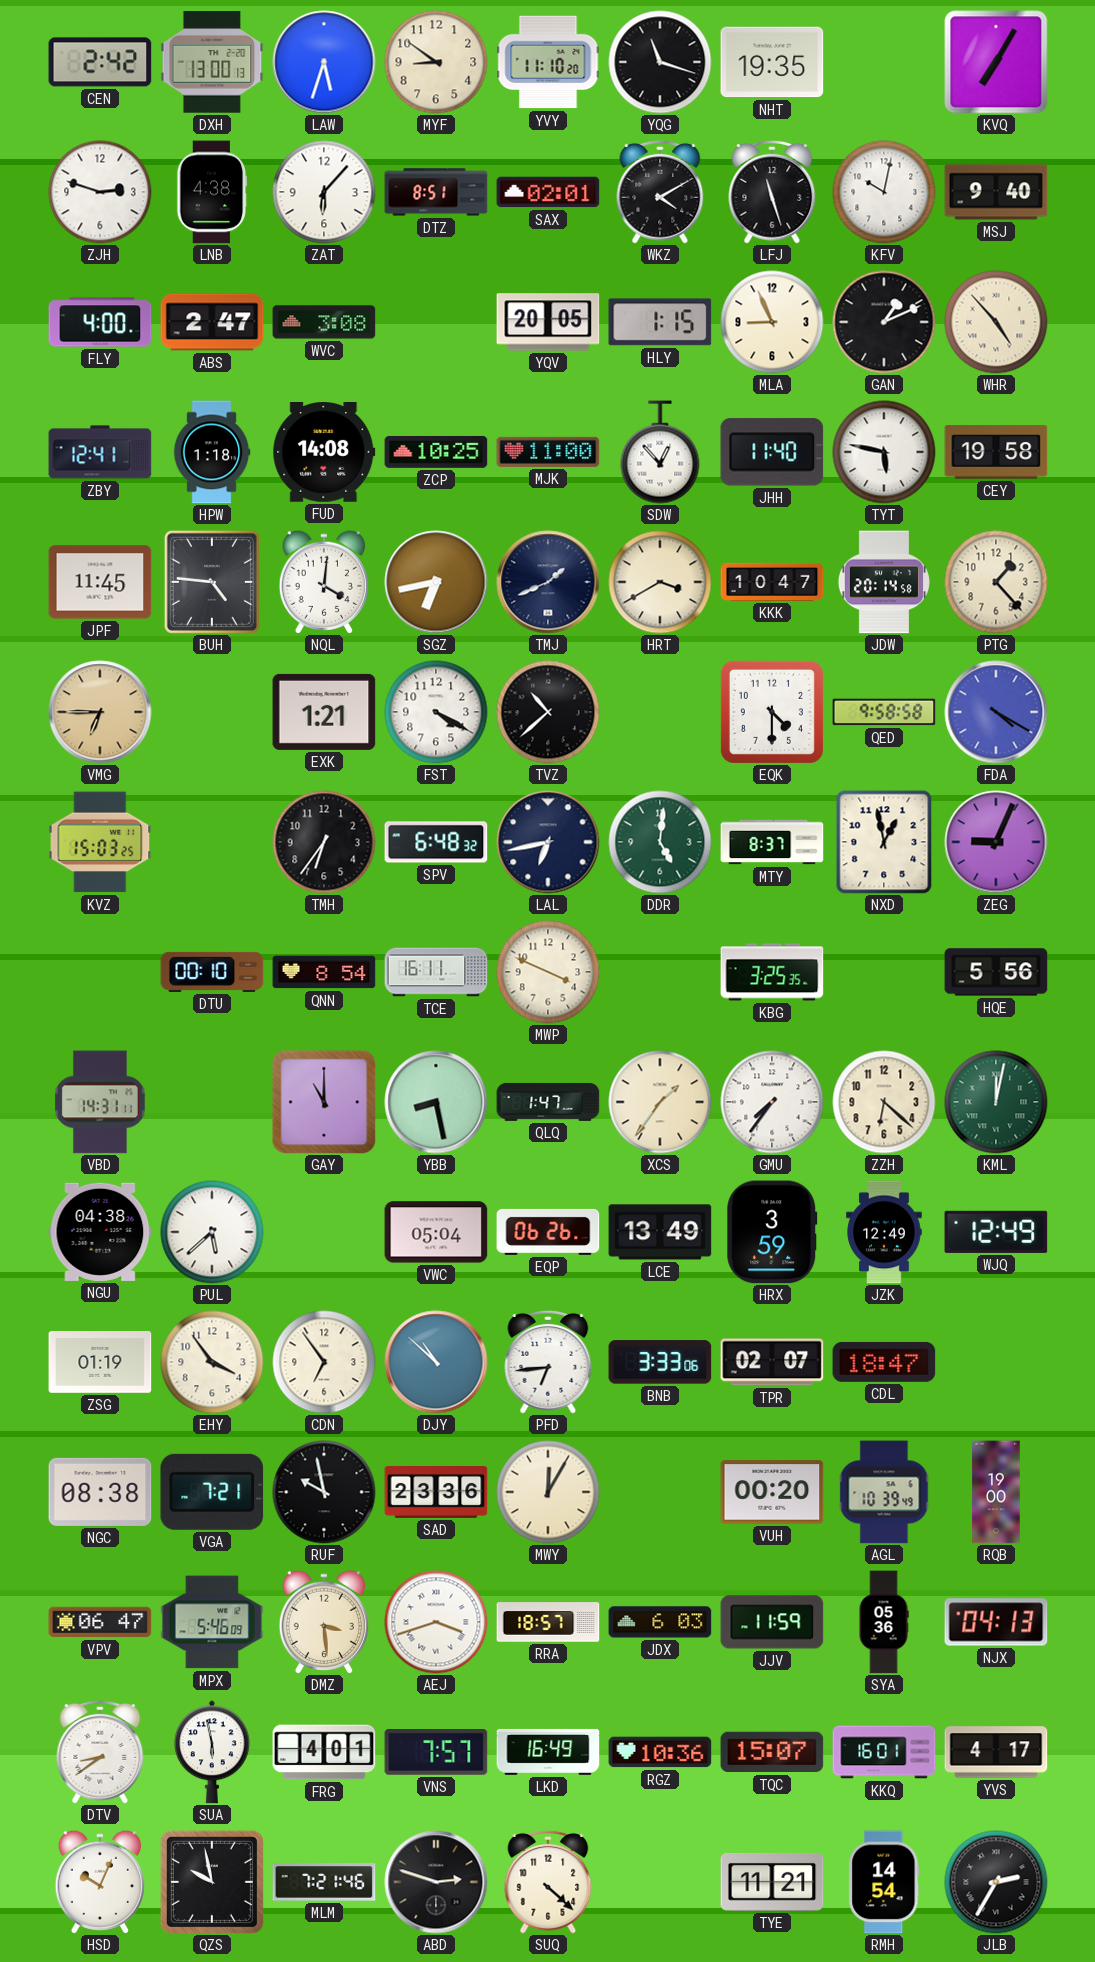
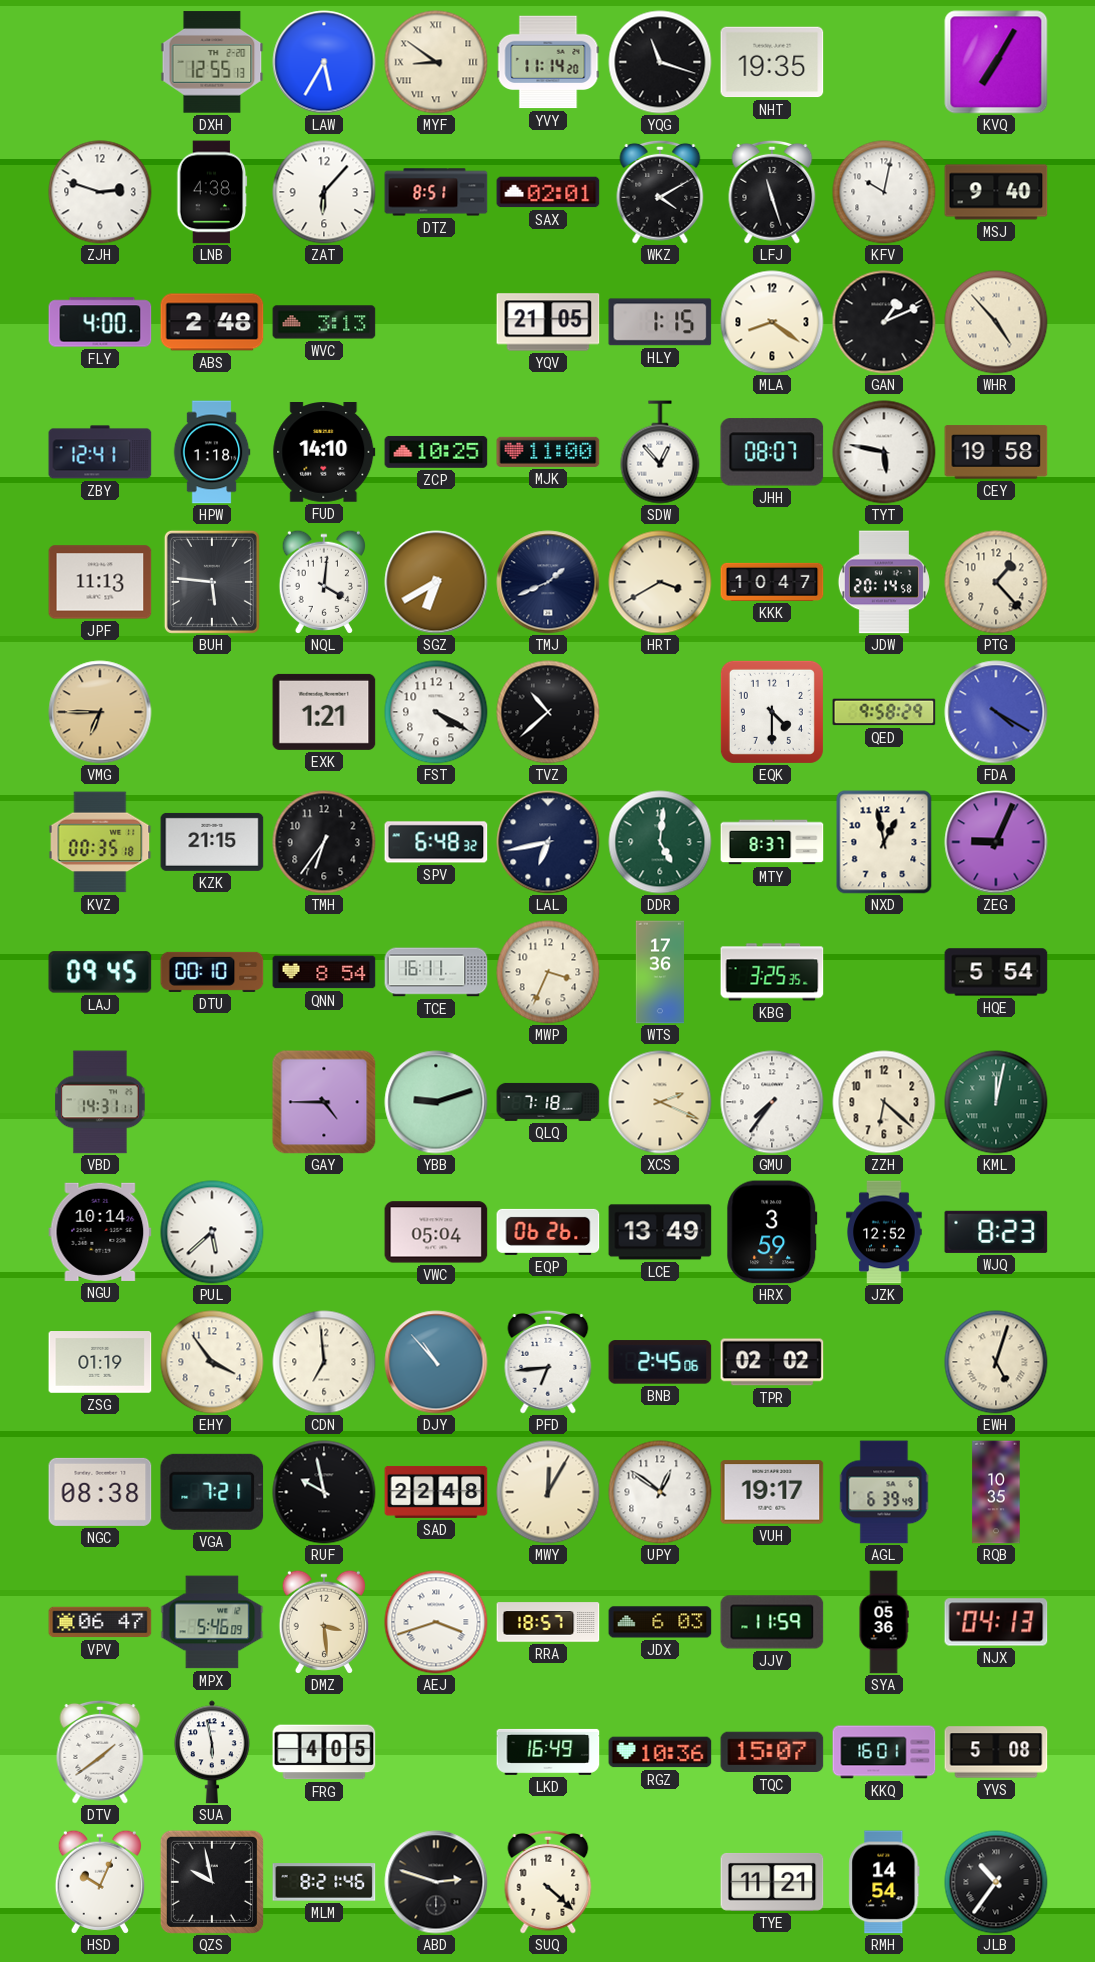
CEN: 2:42 -> none (100, 62)
DXH: 13:00 -> 12:55 (212, 62)
LAW: 5:33 -> 5:35 (324, 62)
MYF numerals: Arabic -> Roman (436, 62)
YVY: 11:10 -> 11:14 (548, 62)
ABS: 2:47 -> 2:48 (212, 322)
WVC: 3:08 -> 3:13 (324, 322)
YQV: 20:05 -> 21:05 (548, 322)
MLA: 8:56 -> 8:21 (772, 322)
FUD: 14:08 -> 14:10 (324, 453)
JHH: 11:40 -> 08:07 (772, 452)
JPF: 11:45 -> 11:13 (100, 582)
BUH: 4:46 -> 5:46 (212, 582)
SGZ: 6:43 -> 6:40 (436, 582)
QED: 9:58:58 -> 9:58:29 (884, 712)
KVZ: 15:03 -> 00:35 (100, 842)
KZK: none -> 21:15 (212, 842)
LAJ: none -> 09:45 (100, 972)
MWP: 3:49 -> 3:34 (548, 972)
WTS: none -> 17:36 (659, 972)
HQE: 5:56 -> 5:54 (996, 972)
GAY: 11:00 -> 4:45 (324, 1102)
YBB: 8:28 -> 9:12 (436, 1102)
QLQ: 1:47 -> 7:18 (548, 1102)
XCS: 1:36 -> 2:19 (660, 1102)
NGU: 04:38 -> 10:14 (100, 1232)
JZK: 12:49 -> 12:52 (884, 1232)
WJQ: 12:49 -> 8:23 (996, 1232)
CDN: 6:54 -> 6:59 (324, 1362)
DJY: 10:52 -> 10:53 (436, 1362)
BNB: 3:33 -> 2:45 (660, 1362)
TPR: 02:07 -> 02:02 (772, 1362)
CDL: 18:47 -> none (884, 1362)
EWH: none -> 5:03 (996, 1362)
SAD: 23:36 -> 22:48 (436, 1492)
UPY: none -> 12:51 (660, 1492)
VUH: 00:20 -> 19:17 (772, 1492)
AGL: 10:39 -> 6:39 (884, 1492)
RQB: 19:00 -> 10:35 (996, 1492)
DTV: 8:39 -> 1:39 (100, 1752)
FRG: 4:01 -> 4:05 (324, 1752)
VNS: 7:57 -> none (436, 1753)
YVS: 4:17 -> 5:08 (996, 1752)
MLM: 7:21 -> 8:21 (324, 1882)
JLB: 2:35 -> 10:36 (996, 1882)
